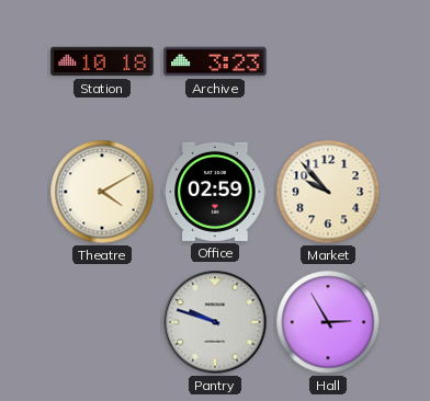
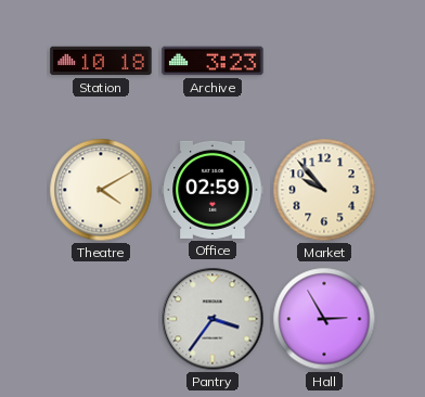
Pantry: 9:48 -> 3:36 (212, 319)
